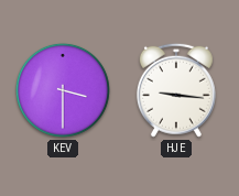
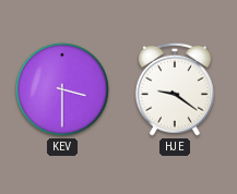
HJE: 9:16 -> 9:21 (175, 89)
